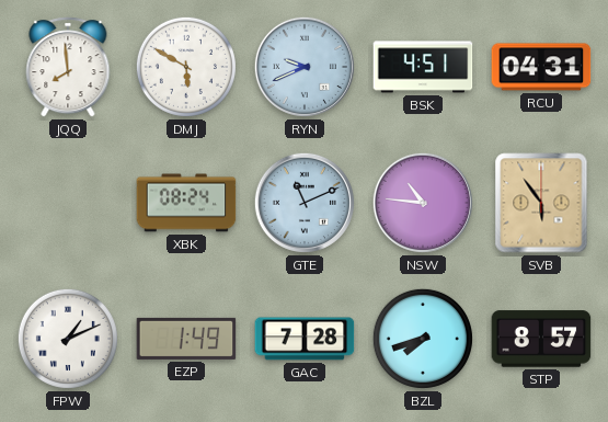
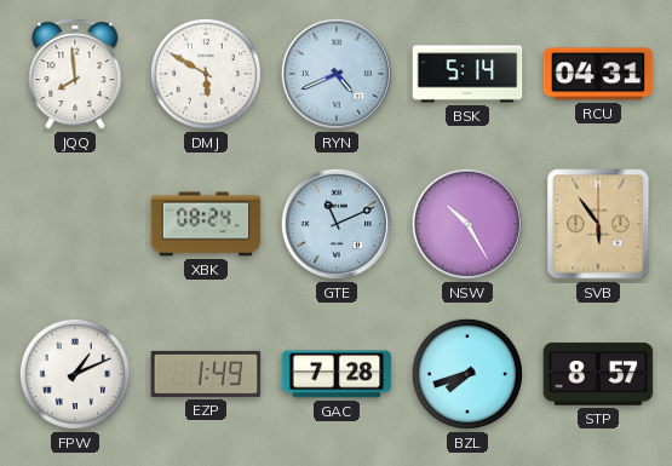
RYN: 9:41 -> 4:41 (337, 74)
BSK: 4:51 -> 5:14 (467, 74)
NSW: 10:46 -> 10:25 (467, 224)
